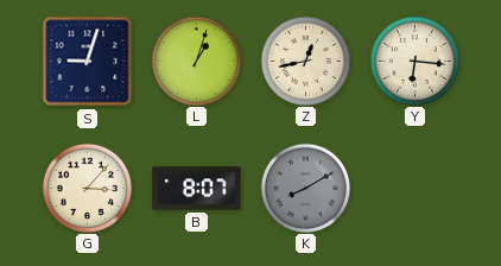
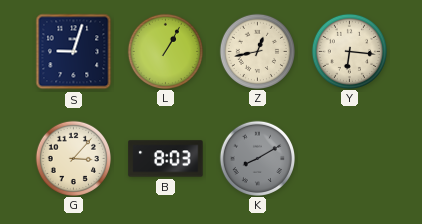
L: 1:03 -> 1:05 (165, 51)
B: 8:07 -> 8:03 (166, 159)
